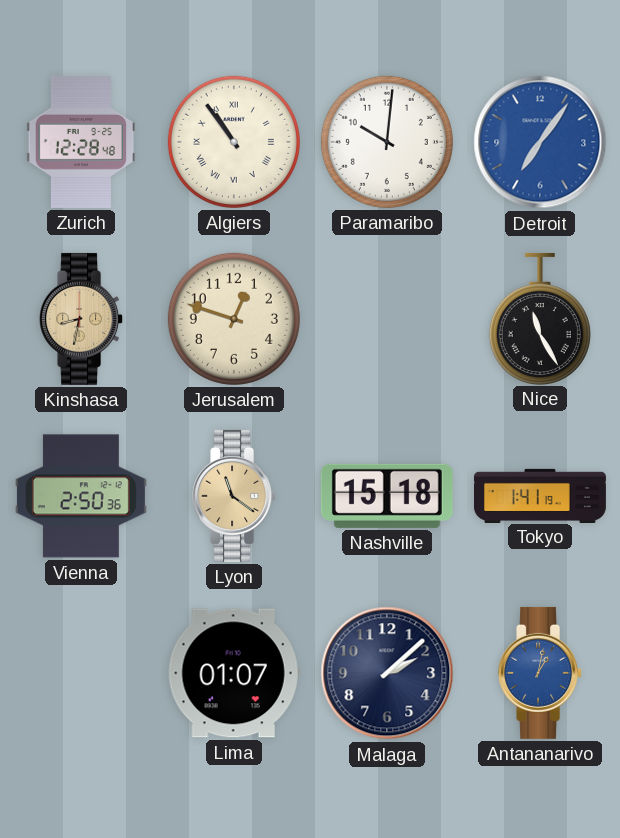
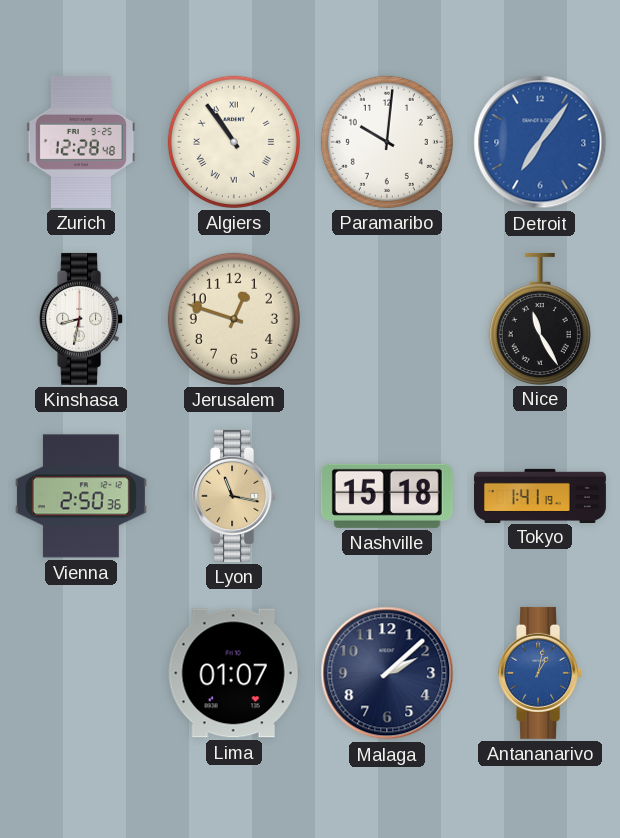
Kinshasa dial: champagne -> white (82, 319)
Lyon: 11:21 -> 11:17 (235, 496)
